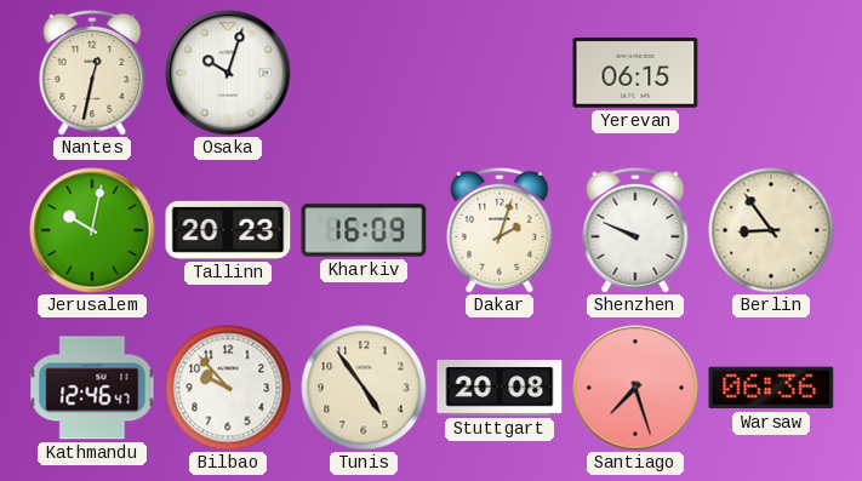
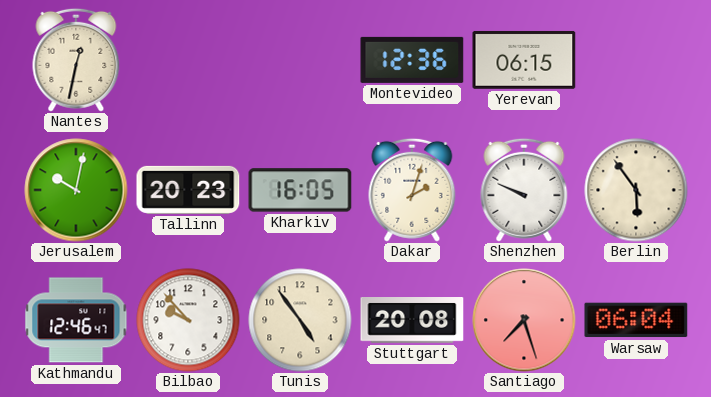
Osaka: 10:03 -> none (228, 73)
Montevideo: none -> 12:36 (412, 60)
Kharkiv: 16:09 -> 16:05 (300, 190)
Berlin: 8:54 -> 5:54 (636, 190)
Warsaw: 06:36 -> 06:04 (636, 320)
